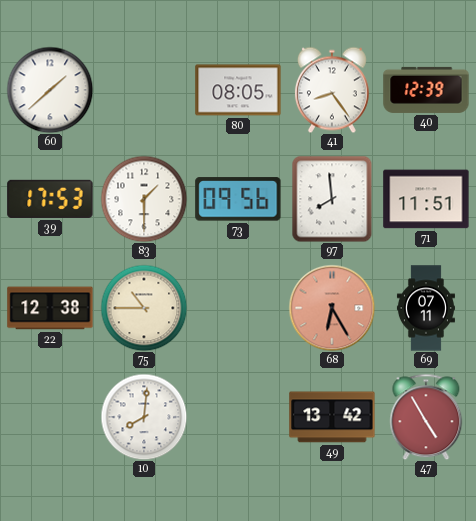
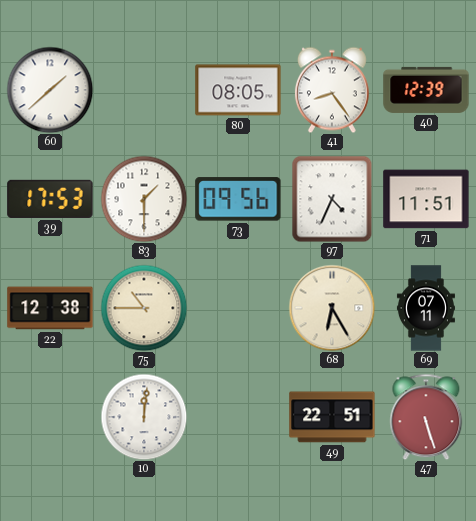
97: 7:59 -> 4:34 (332, 199)
68 dial: salmon -> cream (332, 308)
10: 8:01 -> 12:01 (144, 417)
49: 13:42 -> 22:51 (332, 417)
47: 4:55 -> 5:27 (426, 417)
